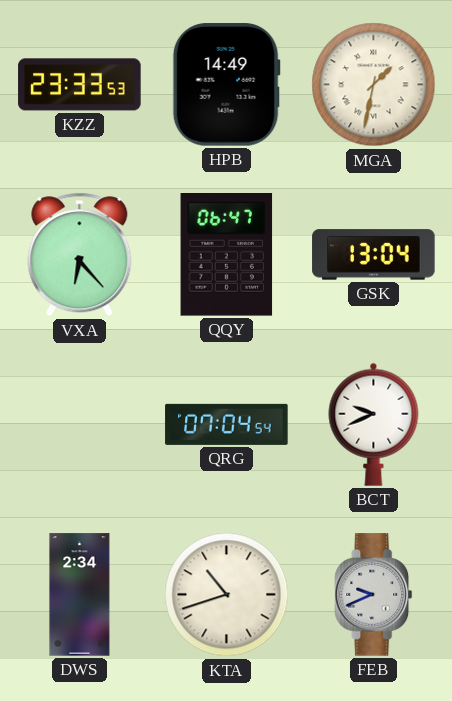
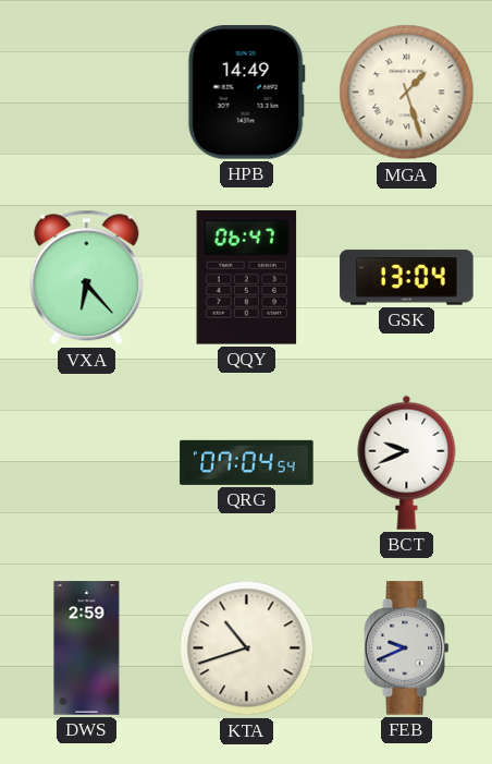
KZZ: 23:33 -> none (80, 85)
MGA: 1:32 -> 1:27 (407, 93)
DWS: 2:34 -> 2:59 (87, 648)
